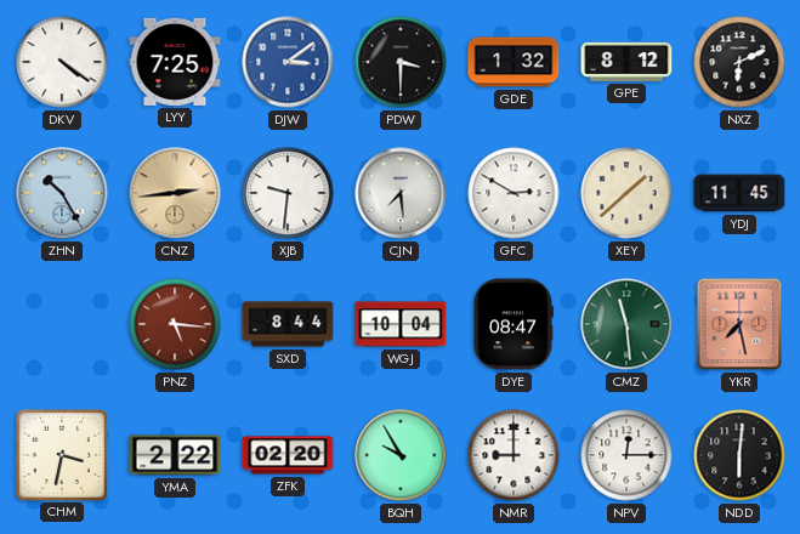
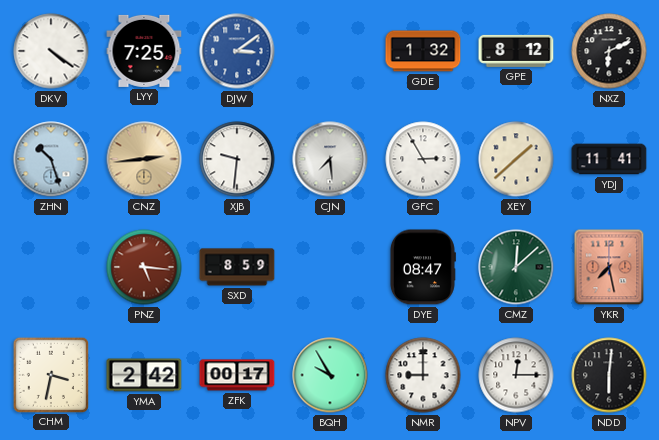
PDW: 3:30 -> none (401, 62)
ZHN: 10:25 -> 10:27 (51, 159)
GFC: 2:50 -> 2:55 (423, 159)
YDJ: 11:45 -> 11:41 (609, 159)
SXD: 8:44 -> 8:59 (237, 267)
WGJ: 10:04 -> none (401, 324)
CMZ: 11:29 -> 12:08 (516, 267)
YMA: 2:22 -> 2:42 (144, 375)
ZFK: 02:20 -> 00:17 (237, 375)
